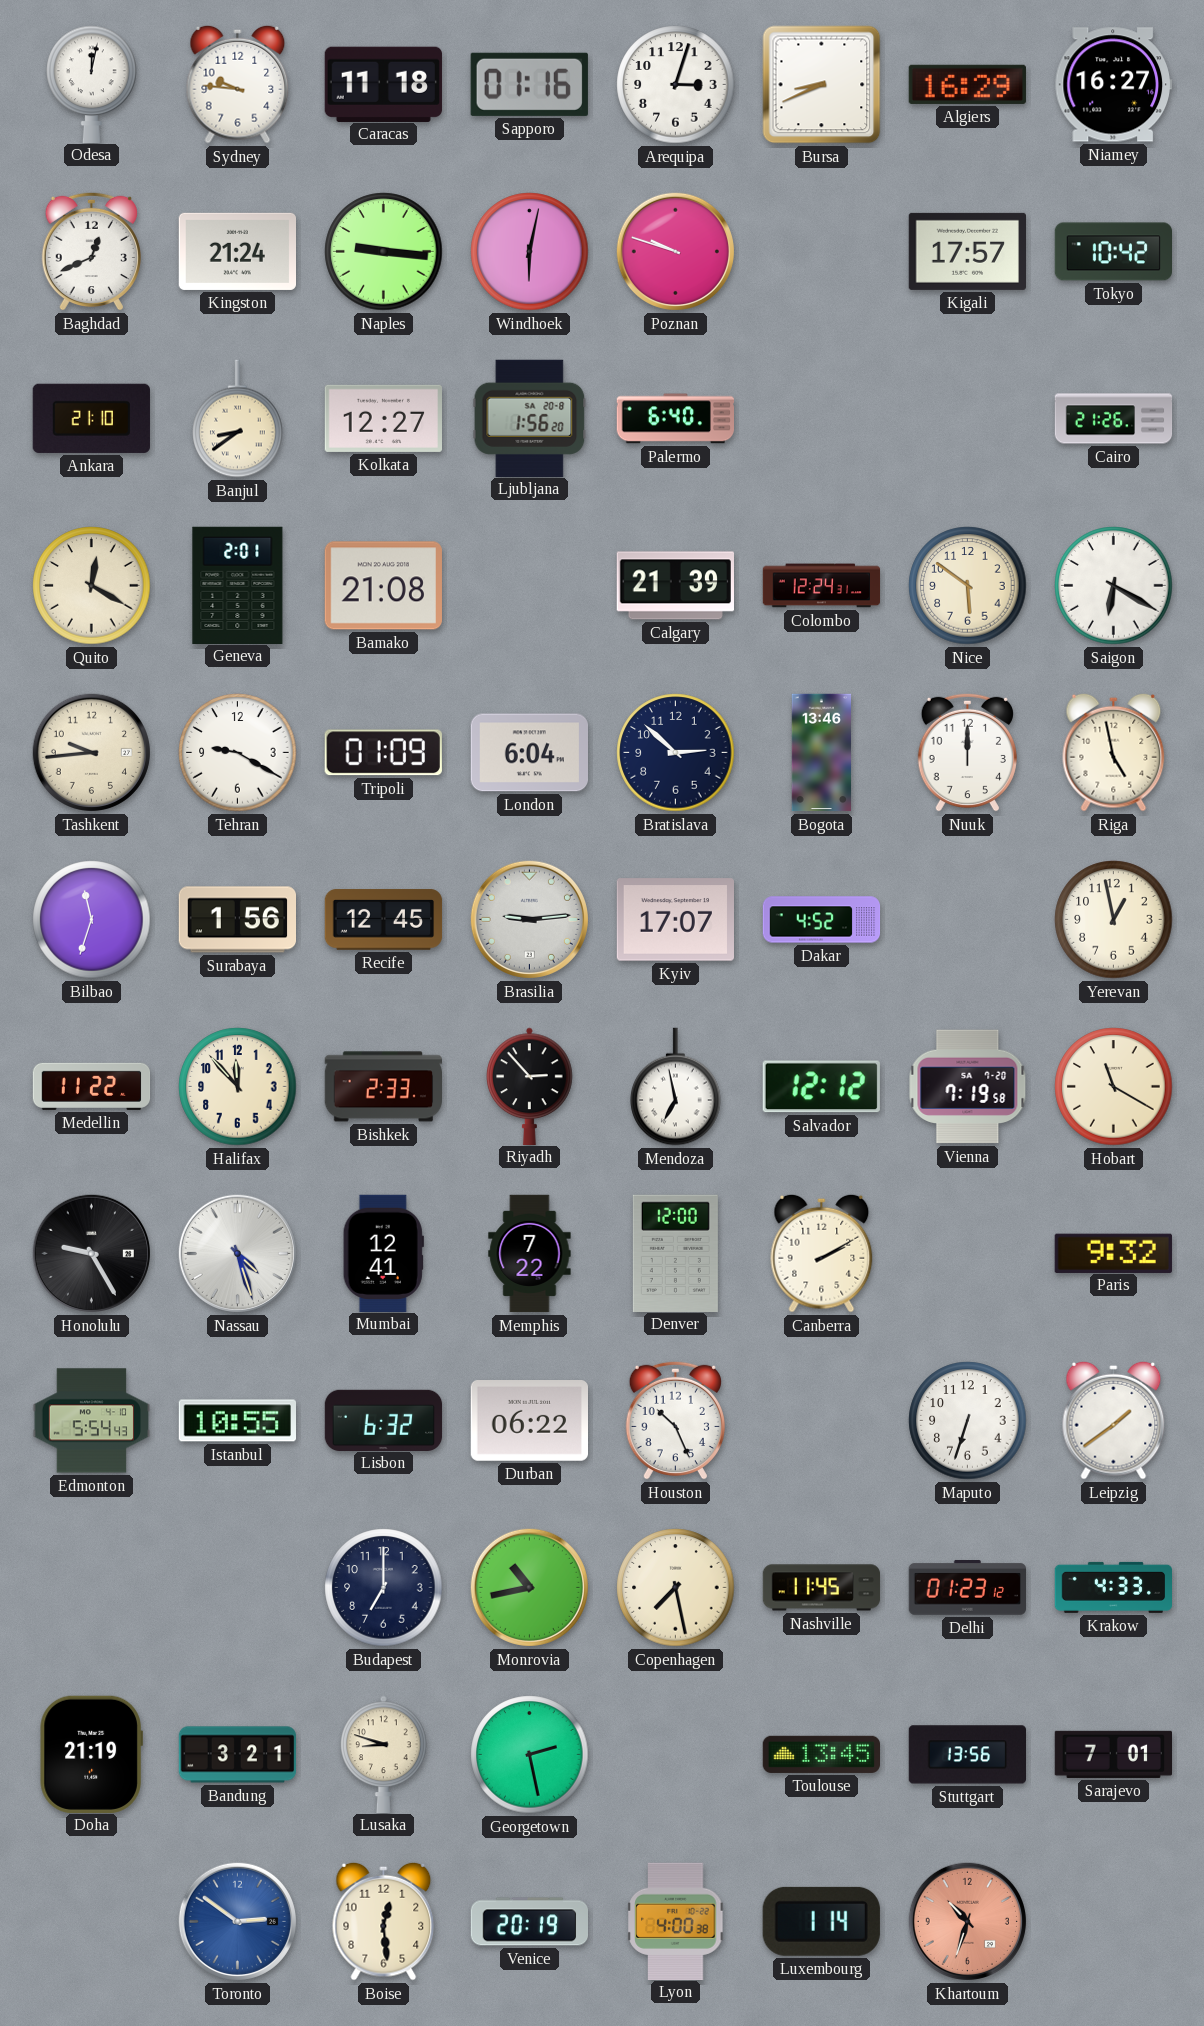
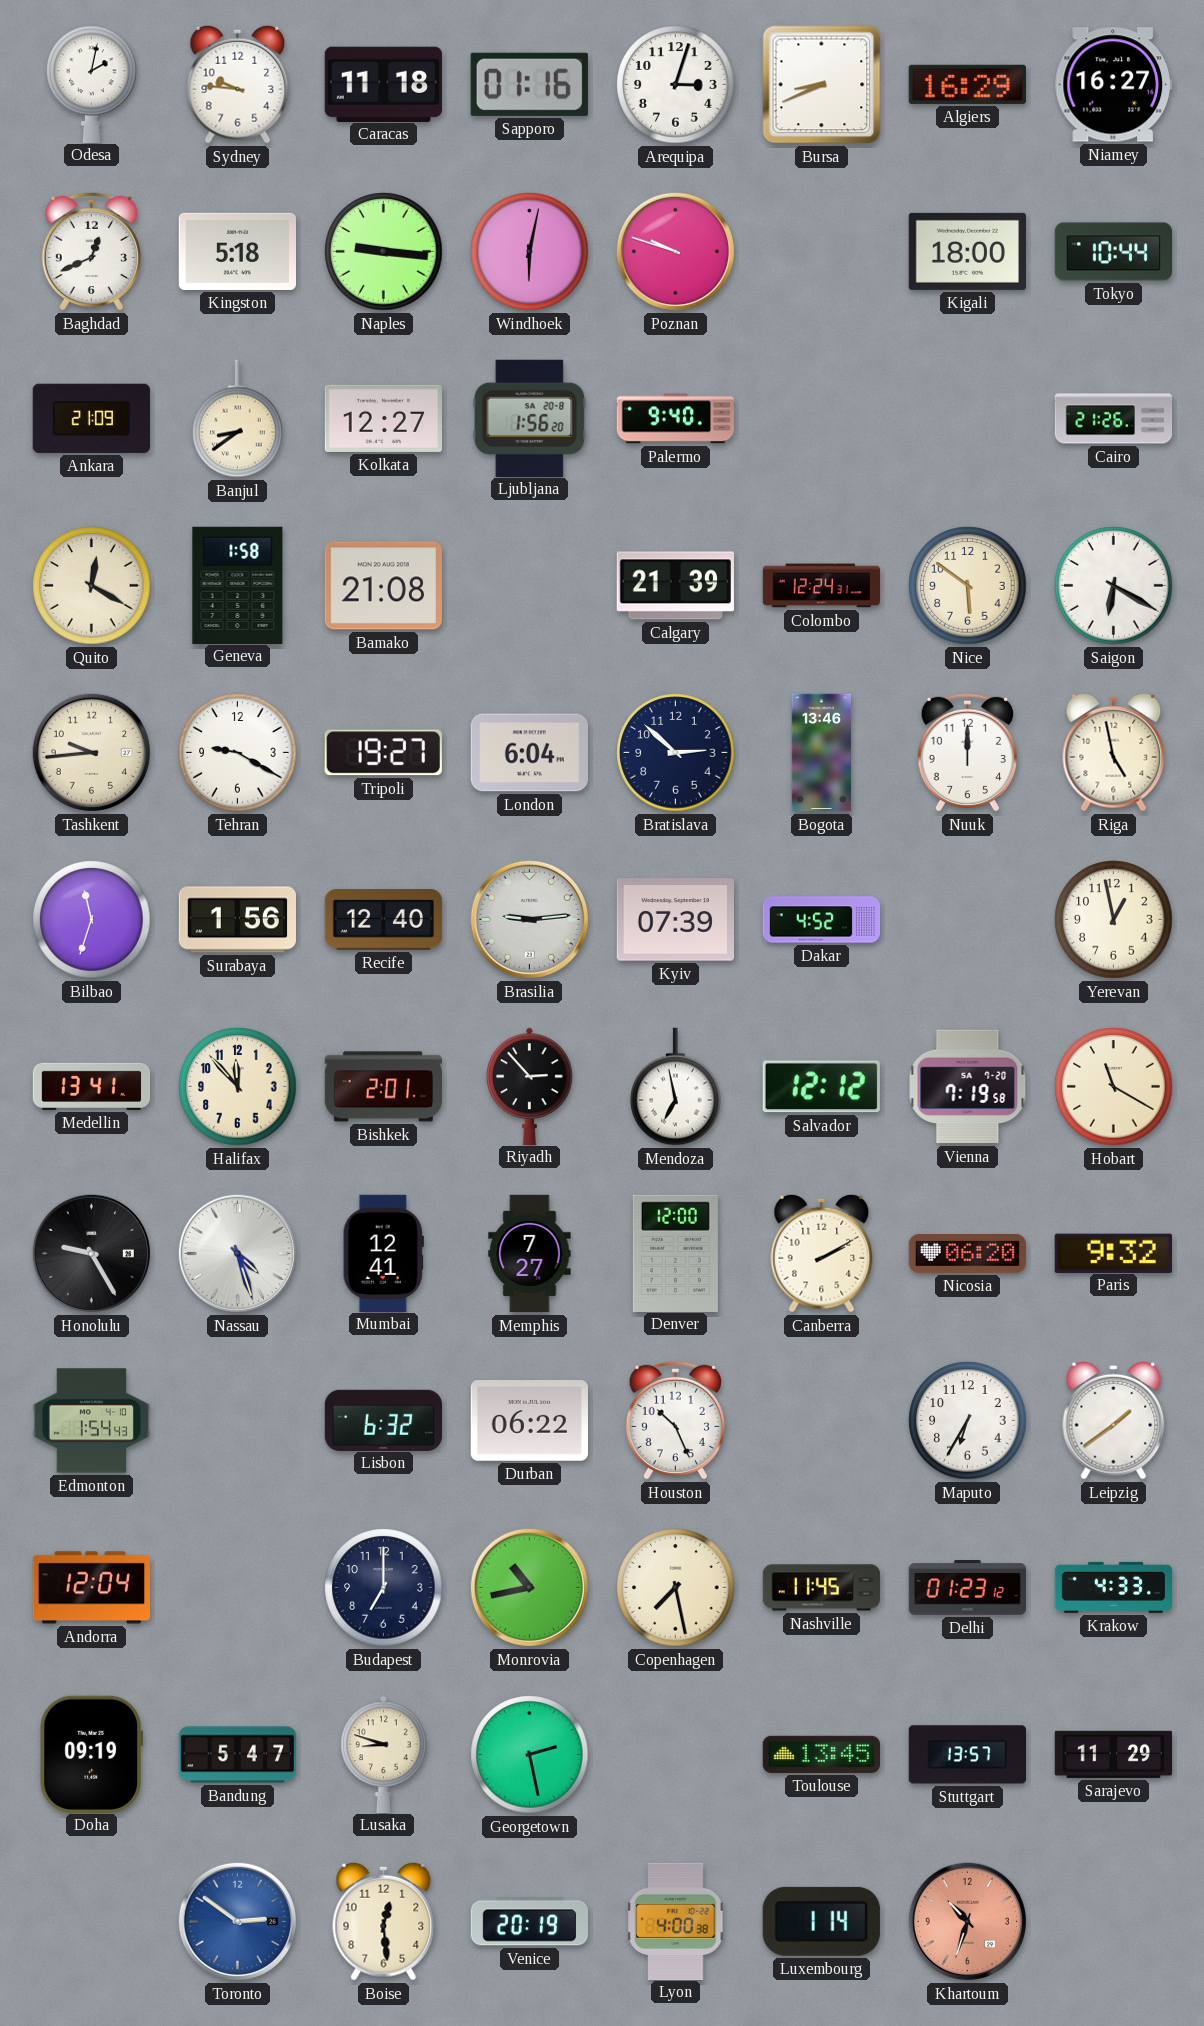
Odesa: 12:02 -> 2:02 (92, 84)
Kingston: 21:24 -> 5:18 (237, 251)
Kigali: 17:57 -> 18:00 (967, 251)
Tokyo: 10:42 -> 10:44 (1113, 252)
Ankara: 21:10 -> 21:09 (91, 418)
Palermo: 6:40 -> 9:40 (675, 419)
Geneva: 2:01 -> 1:58 (238, 585)
Tripoli: 01:09 -> 19:27 (383, 753)
Recife: 12:45 -> 12:40 (384, 920)
Kyiv: 17:07 -> 07:39 (675, 920)
Medellin: 11:22 -> 13:41 (92, 1086)
Bishkek: 2:33 -> 2:01 (383, 1087)
Memphis: 7:22 -> 7:27 (530, 1254)
Nicosia: none -> 06:20 (967, 1254)
Edmonton: 5:54 -> 1:54 (92, 1421)
Istanbul: 10:55 -> none (237, 1421)
Maputo: 6:33 -> 6:35 (968, 1421)
Andorra: none -> 12:04 (91, 1588)
Doha: 21:19 -> 09:19 (91, 1754)
Bandung: 3:21 -> 5:47 (238, 1755)
Stuttgart: 13:56 -> 13:57 (967, 1755)
Sarajevo: 7:01 -> 11:29 (1113, 1754)
